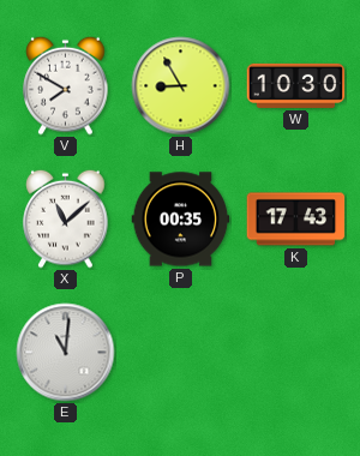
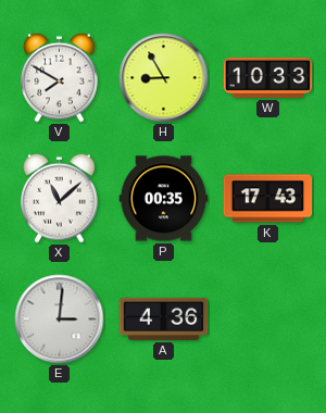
W: 10:30 -> 10:33 (268, 77)
E: 11:01 -> 3:01 (60, 320)
A: none -> 4:36 (164, 318)
